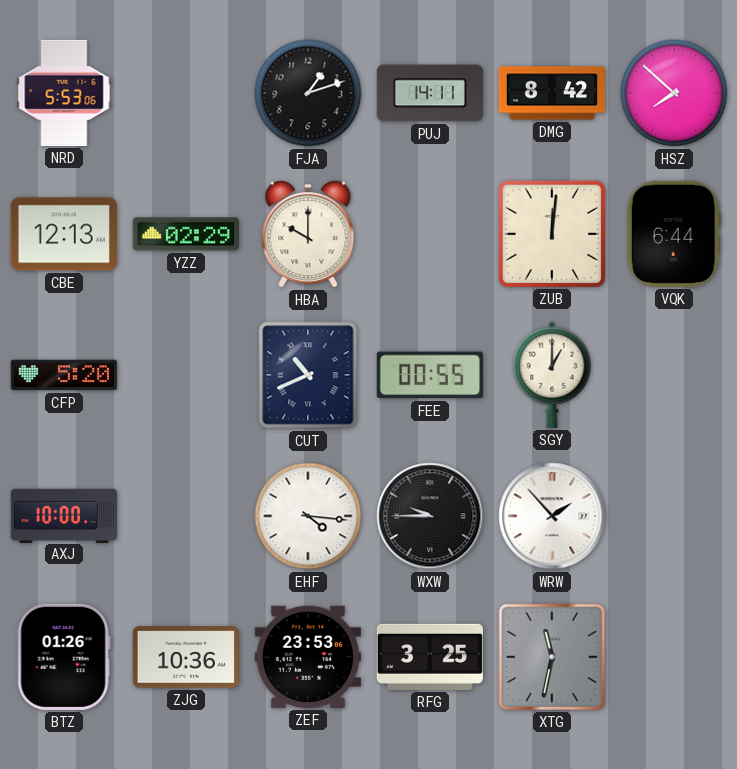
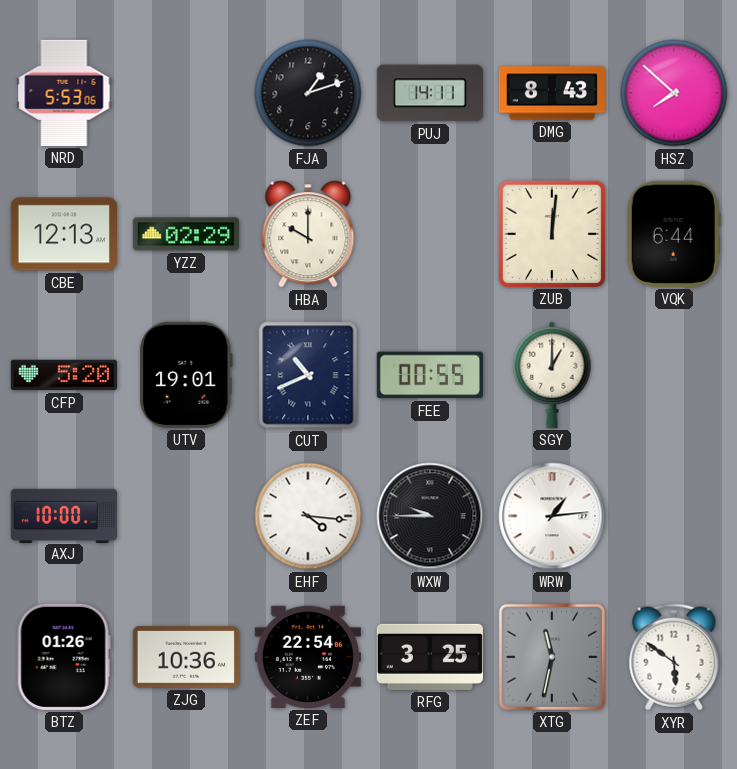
DMG: 8:42 -> 8:43 (551, 93)
UTV: none -> 19:01 (187, 375)
WRW: 1:53 -> 1:14 (552, 516)
ZEF: 23:53 -> 22:54 (308, 657)
XYR: none -> 5:51 (674, 657)
